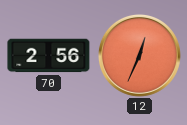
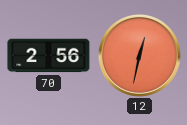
12: 12:34 -> 12:32 (139, 55)
